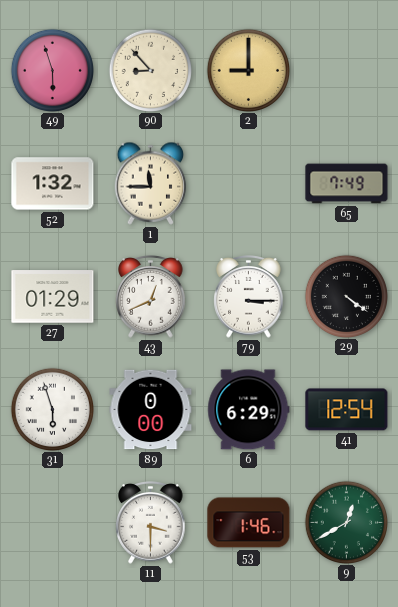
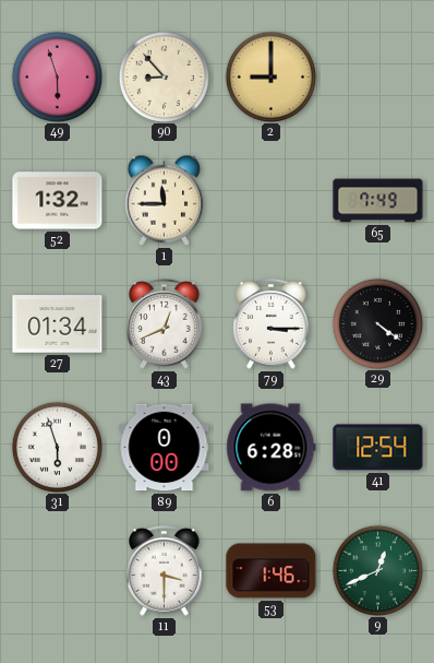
27: 01:29 -> 01:34 (58, 324)
6: 6:29 -> 6:28 (272, 448)
9: 12:40 -> 12:41 (377, 570)
